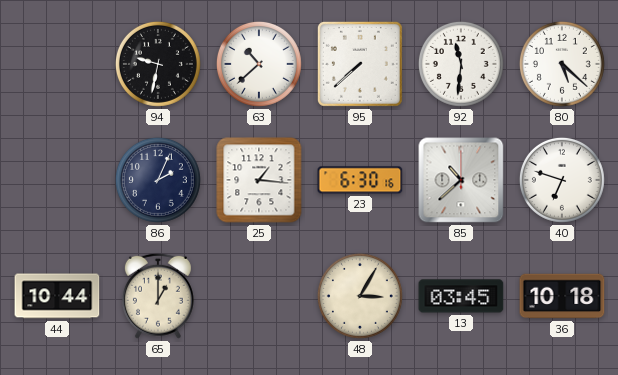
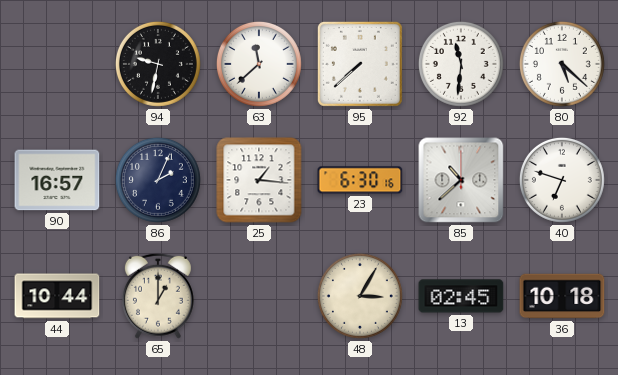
63: 10:38 -> 11:38 (259, 64)
90: none -> 16:57 (57, 180)
13: 03:45 -> 02:45 (461, 296)
